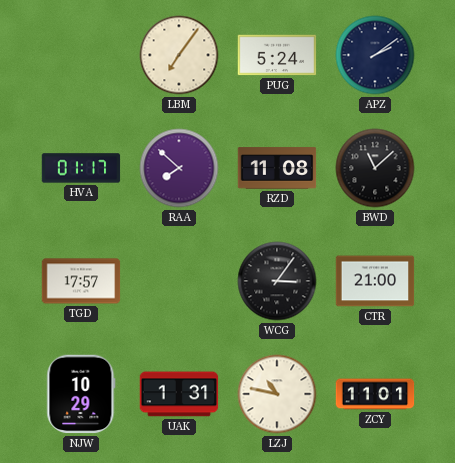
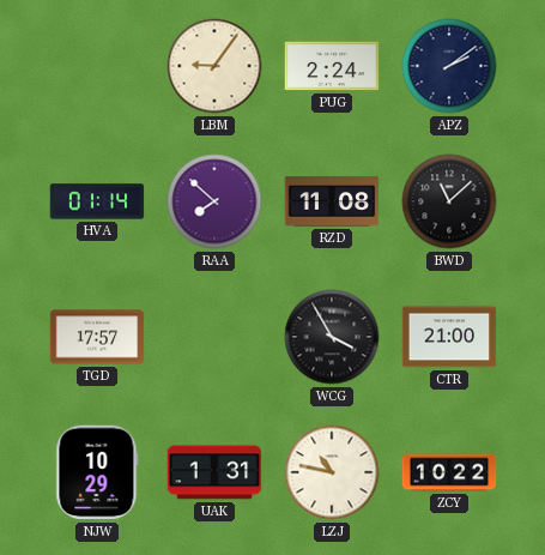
LBM: 7:06 -> 9:06 (214, 66)
PUG: 5:24 -> 2:24 (332, 66)
HVA: 01:17 -> 01:14 (97, 201)
WCG: 3:06 -> 3:55 (332, 337)
ZCY: 11:01 -> 10:22 (449, 472)
